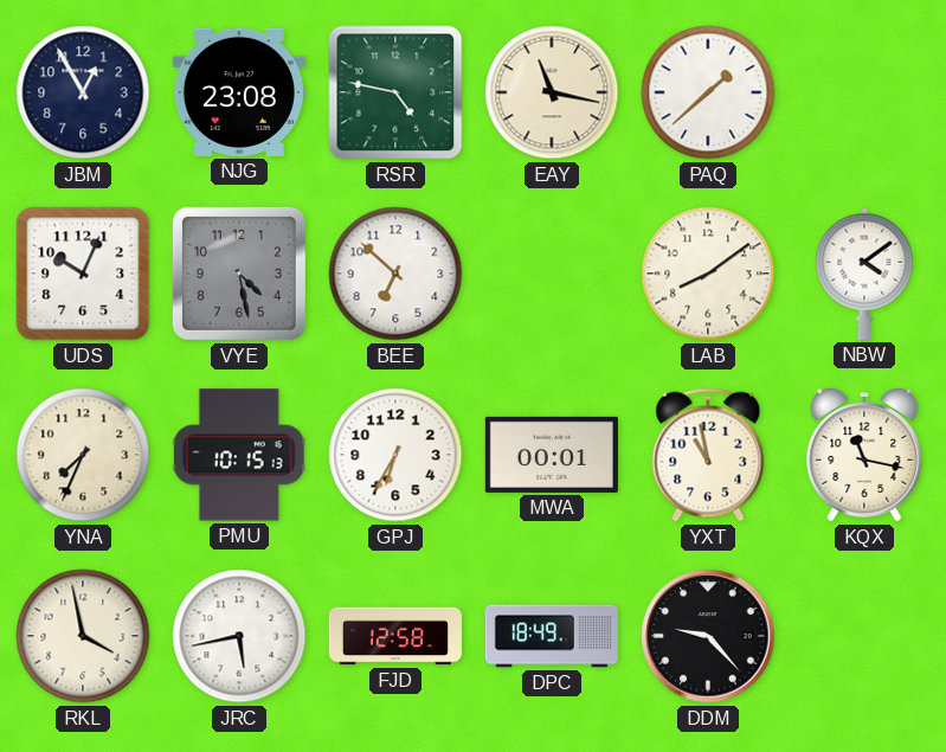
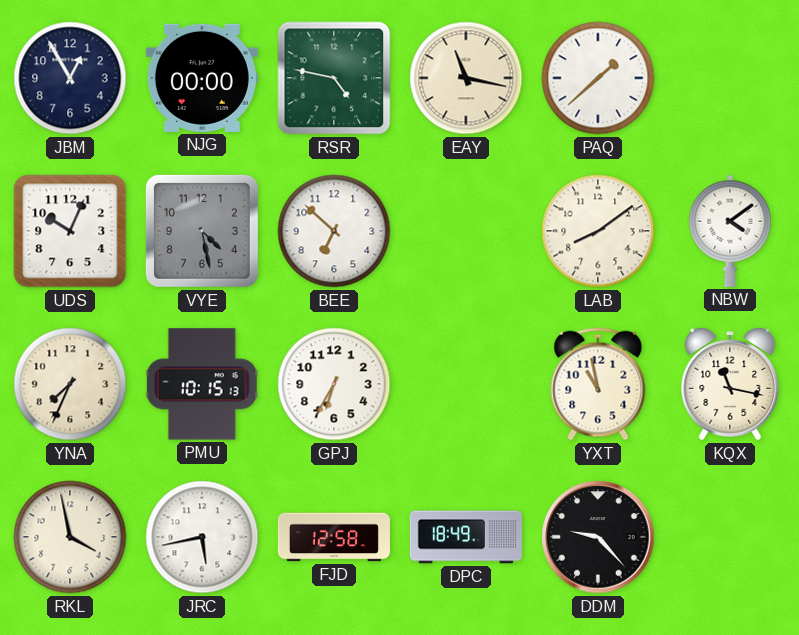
NJG: 23:08 -> 00:00 (202, 78)
MWA: 00:01 -> none (552, 455)
